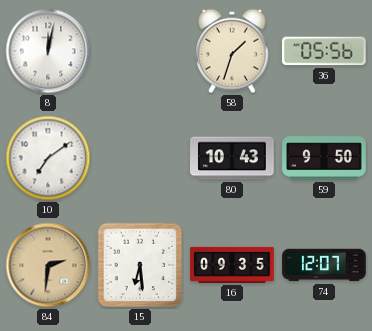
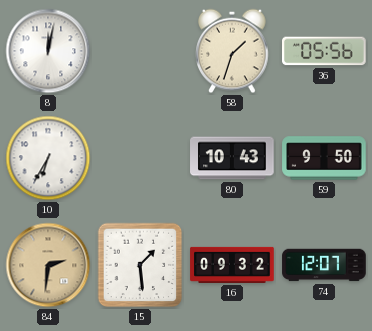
10: 7:09 -> 6:35 (48, 158)
15: 6:29 -> 1:29 (140, 265)
16: 09:35 -> 09:32 (232, 265)
